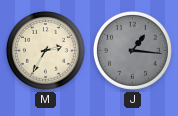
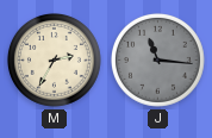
J: 1:16 -> 11:16 (157, 59)
